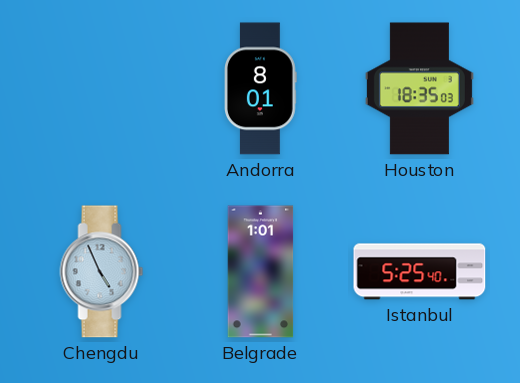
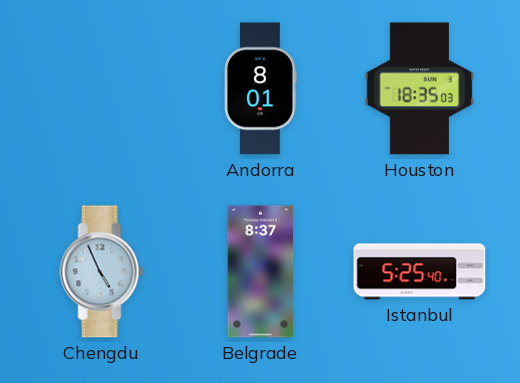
Belgrade: 1:01 -> 8:37 (261, 272)
